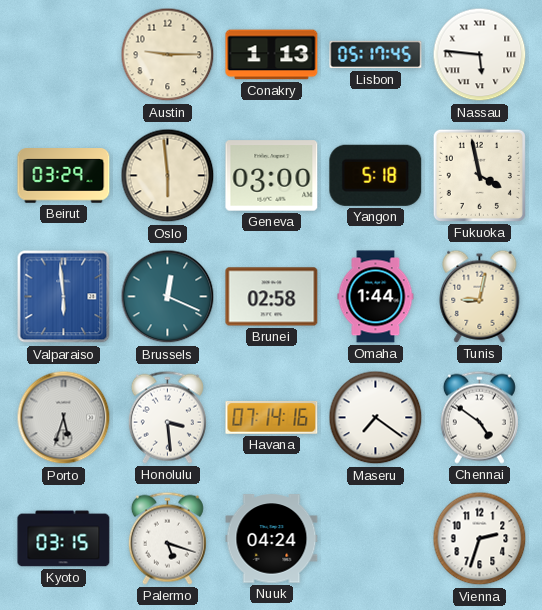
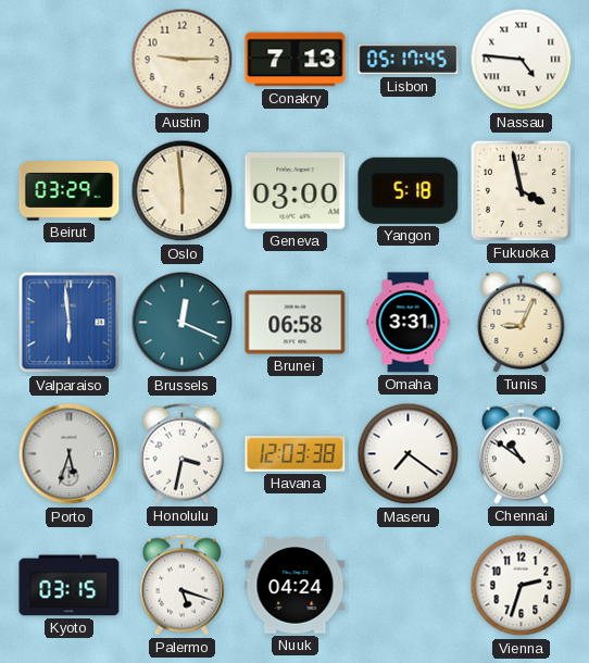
Conakry: 1:13 -> 7:13 (296, 60)
Nassau: 5:46 -> 4:46 (522, 60)
Brunei: 02:58 -> 06:58 (296, 323)
Omaha: 1:44 -> 3:31 (409, 323)
Tunis: 9:02 -> 9:04 (522, 322)
Honolulu: 3:29 -> 3:32 (181, 453)
Havana: 07:14 -> 12:03 (296, 454)
Chennai: 4:51 -> 10:51 (521, 453)
